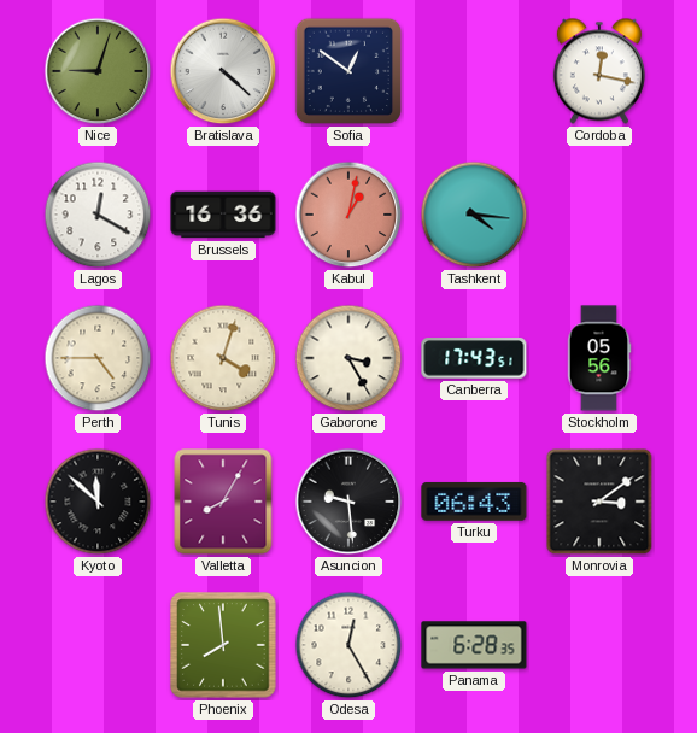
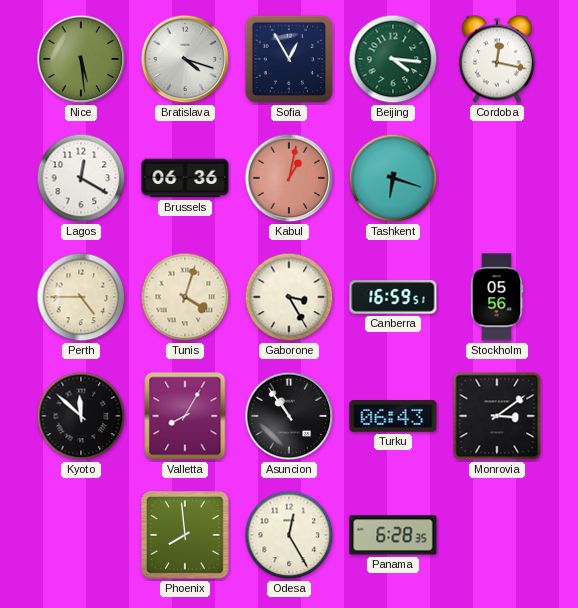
Nice: 9:03 -> 5:29 (81, 59)
Bratislava: 4:22 -> 4:18 (185, 59)
Sofia: 12:51 -> 12:55 (289, 59)
Beijing: none -> 4:16 (393, 59)
Brussels: 16:36 -> 06:36 (185, 178)
Tashkent: 4:16 -> 6:18 (393, 178)
Canberra: 17:43 -> 16:59 (393, 297)
Asuncion: 9:29 -> 10:54 (289, 416)
